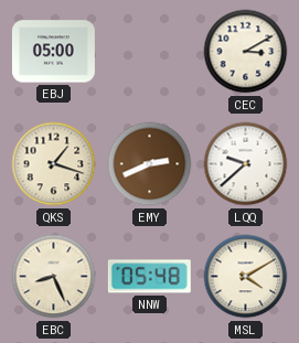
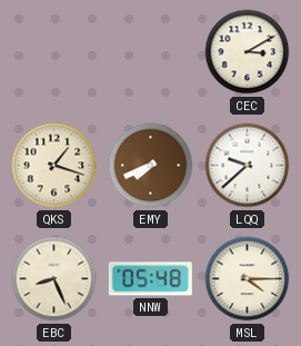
EBJ: 05:00 -> none (53, 52)
EMY: 2:41 -> 7:41 (151, 166)
MSL: 4:10 -> 4:15 (248, 279)
